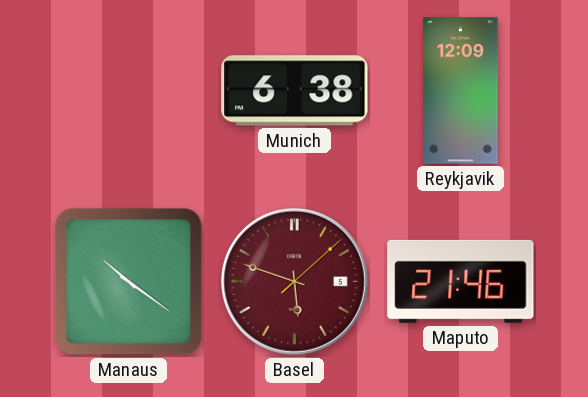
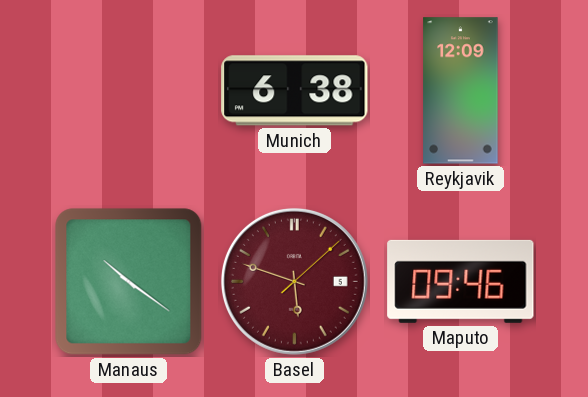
Maputo: 21:46 -> 09:46 (461, 281)
